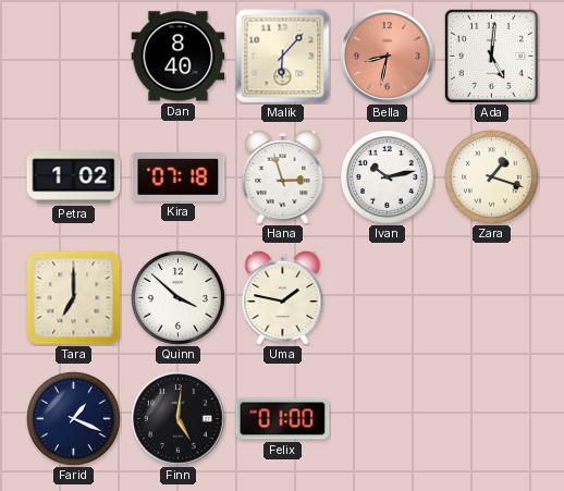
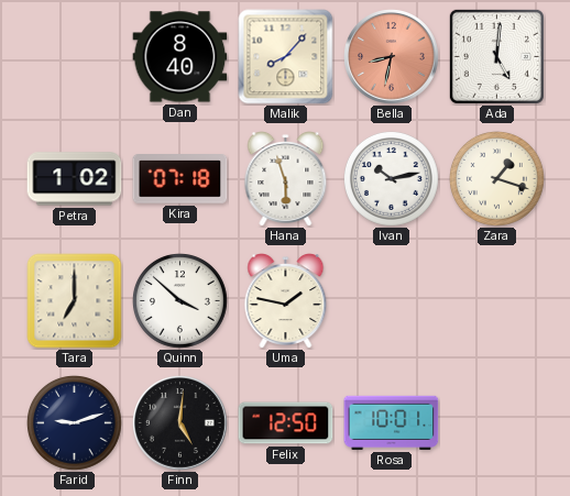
Malik: 6:07 -> 8:07 (286, 57)
Hana: 2:57 -> 5:57 (286, 179)
Farid: 1:19 -> 9:12 (75, 423)
Felix: 01:00 -> 12:50 (286, 423)
Rosa: none -> 10:01 (392, 422)
